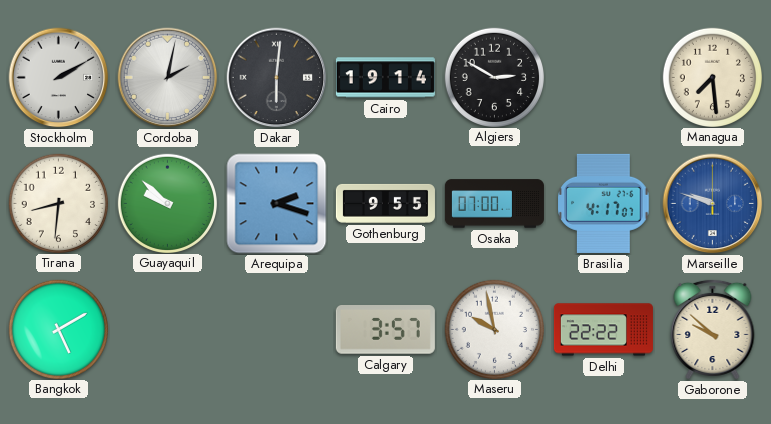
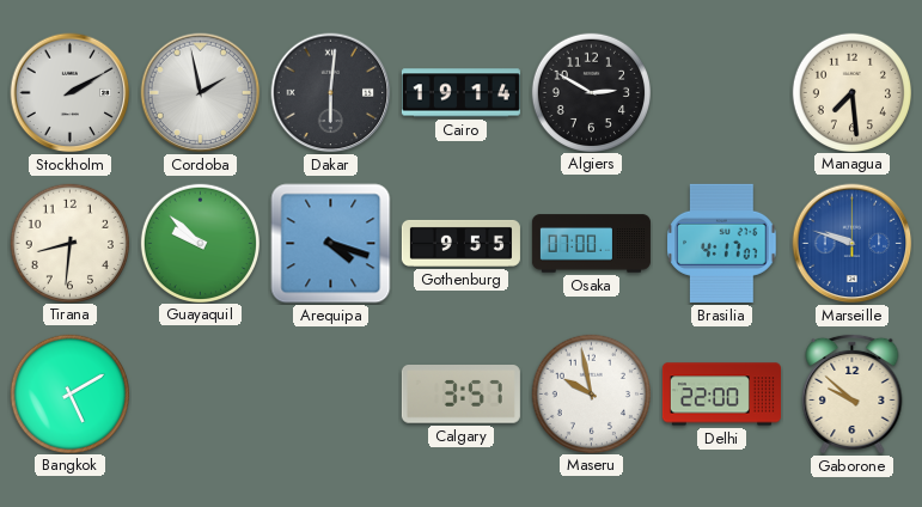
Cordoba: 2:02 -> 1:58 (201, 93)
Arequipa: 2:18 -> 4:18 (331, 244)
Delhi: 22:22 -> 22:00 (721, 395)
